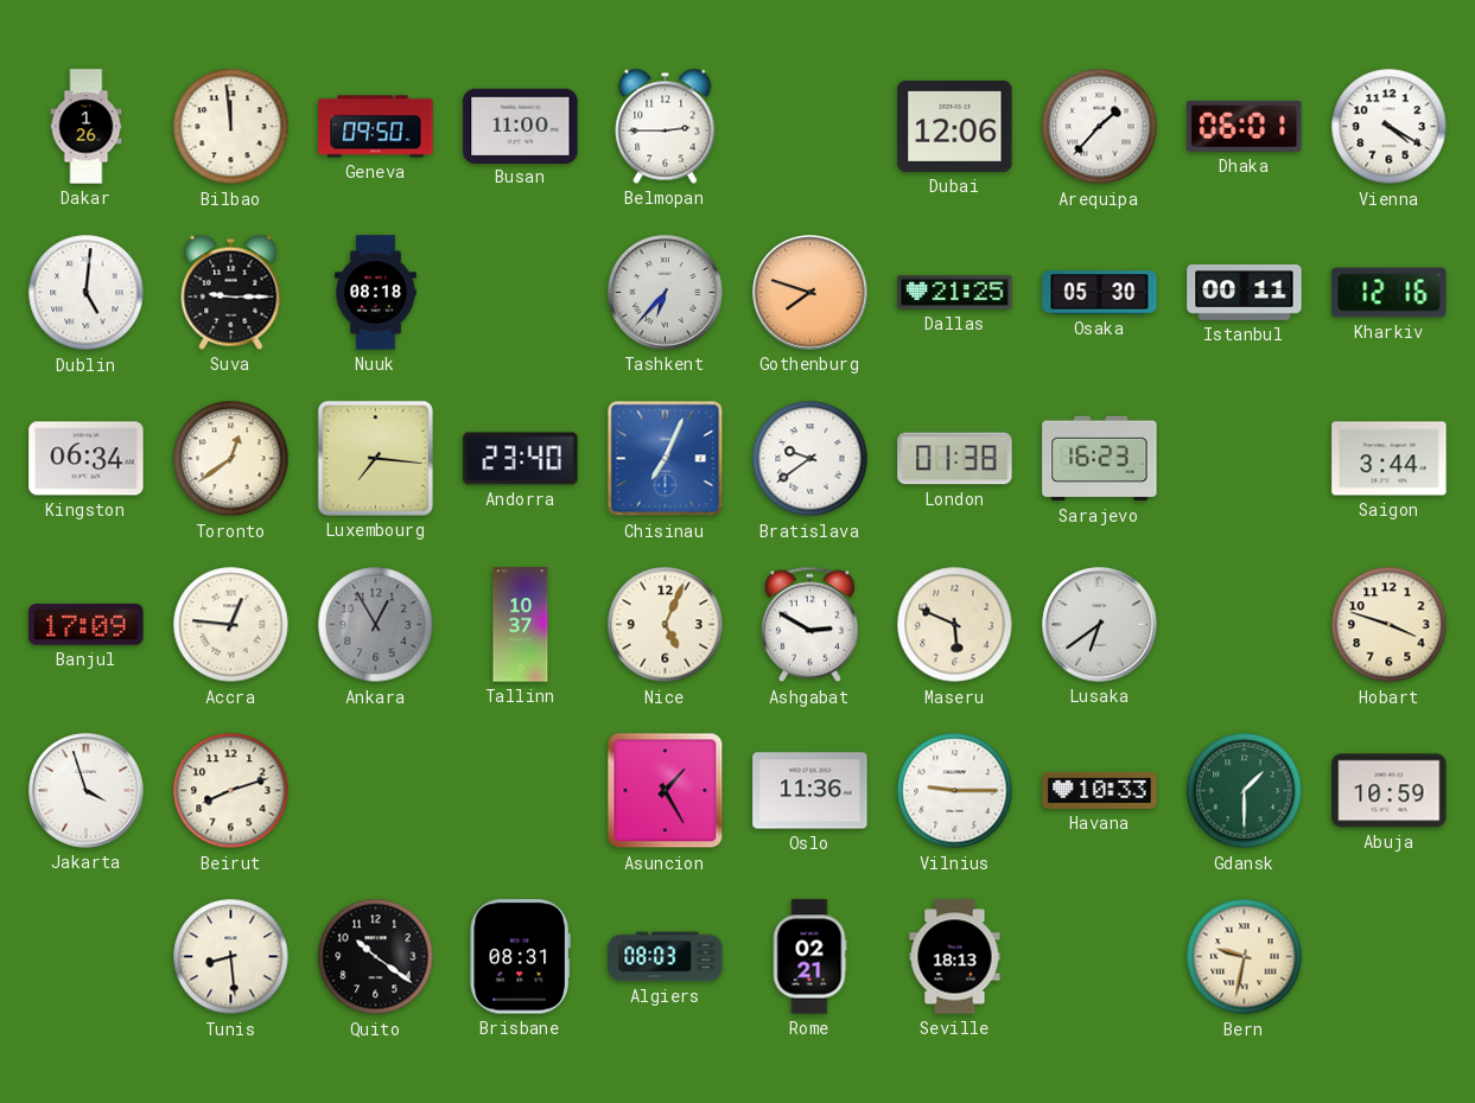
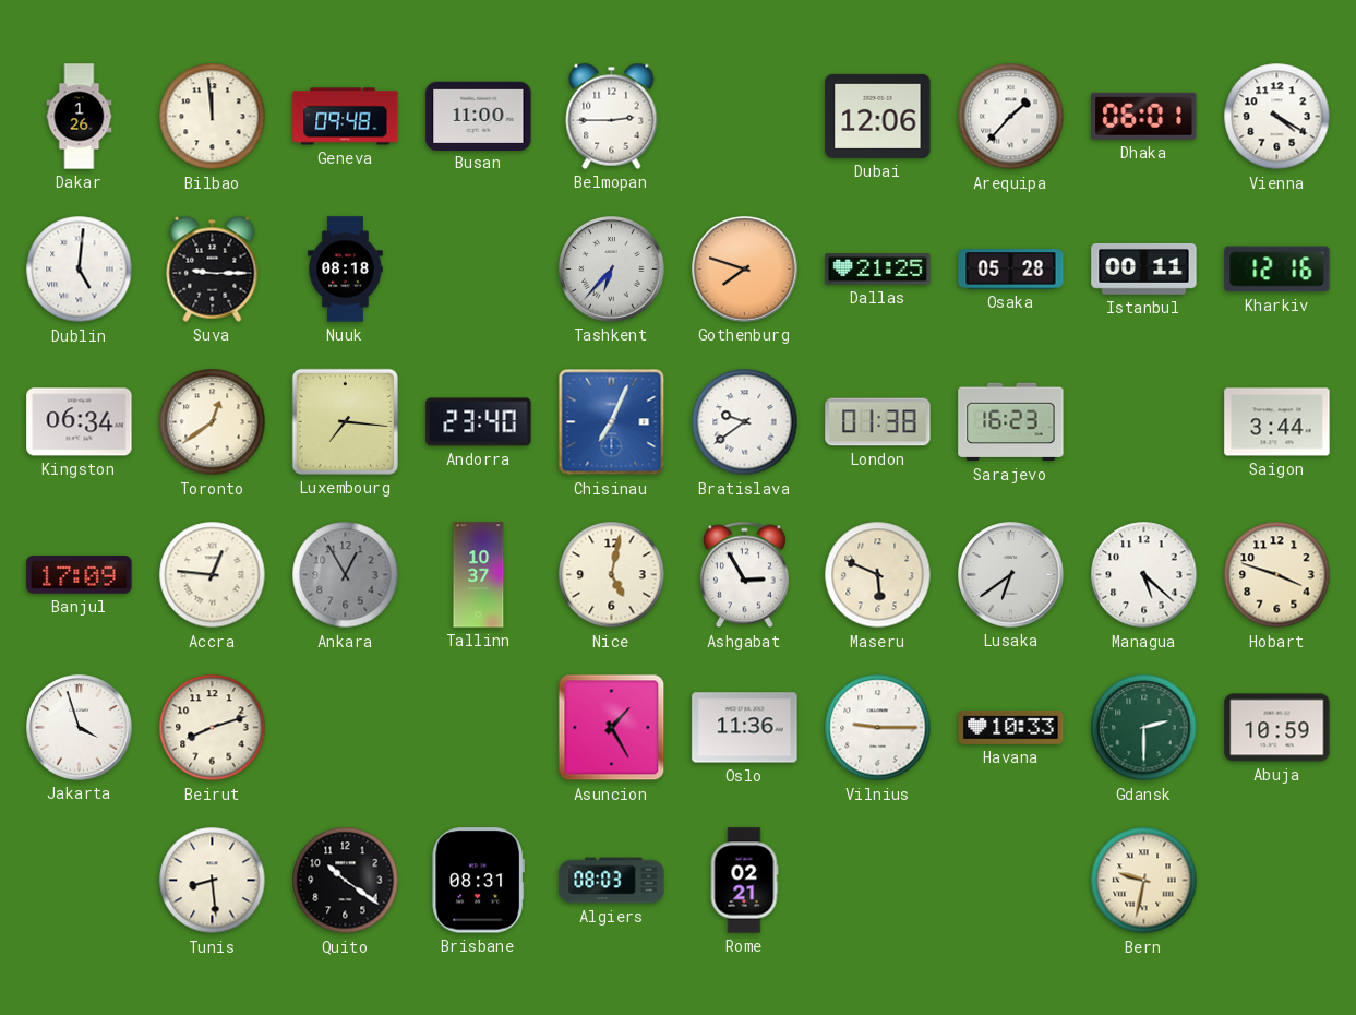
Geneva: 09:50 -> 09:48 (346, 117)
Osaka: 05:30 -> 05:28 (1011, 270)
Nice: 5:04 -> 5:02 (612, 575)
Ashgabat: 2:50 -> 2:55 (744, 575)
Managua: none -> 5:22 (1144, 575)
Gdansk: 1:30 -> 2:30 (1144, 728)
Seville: 18:13 -> none (955, 957)
